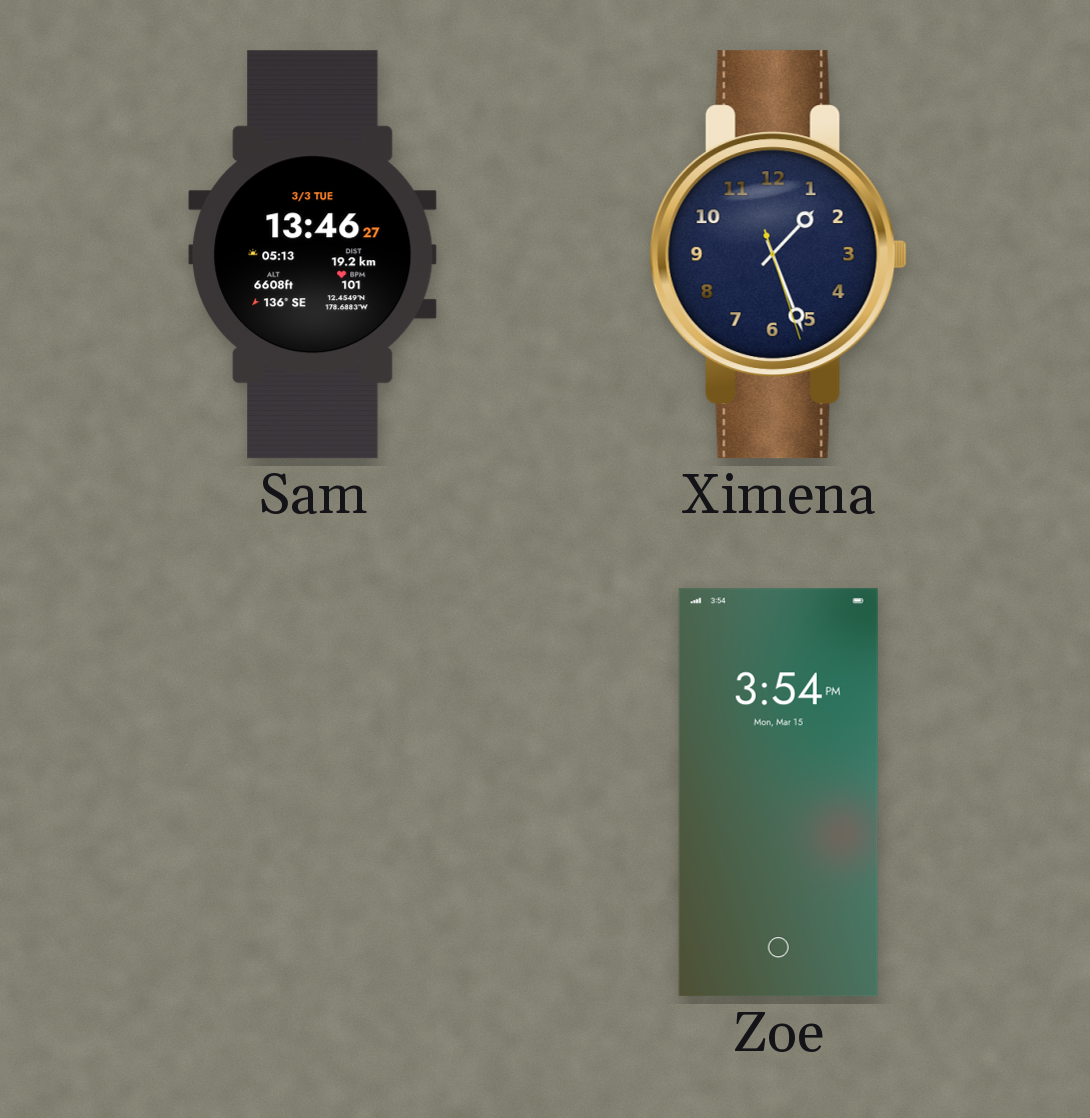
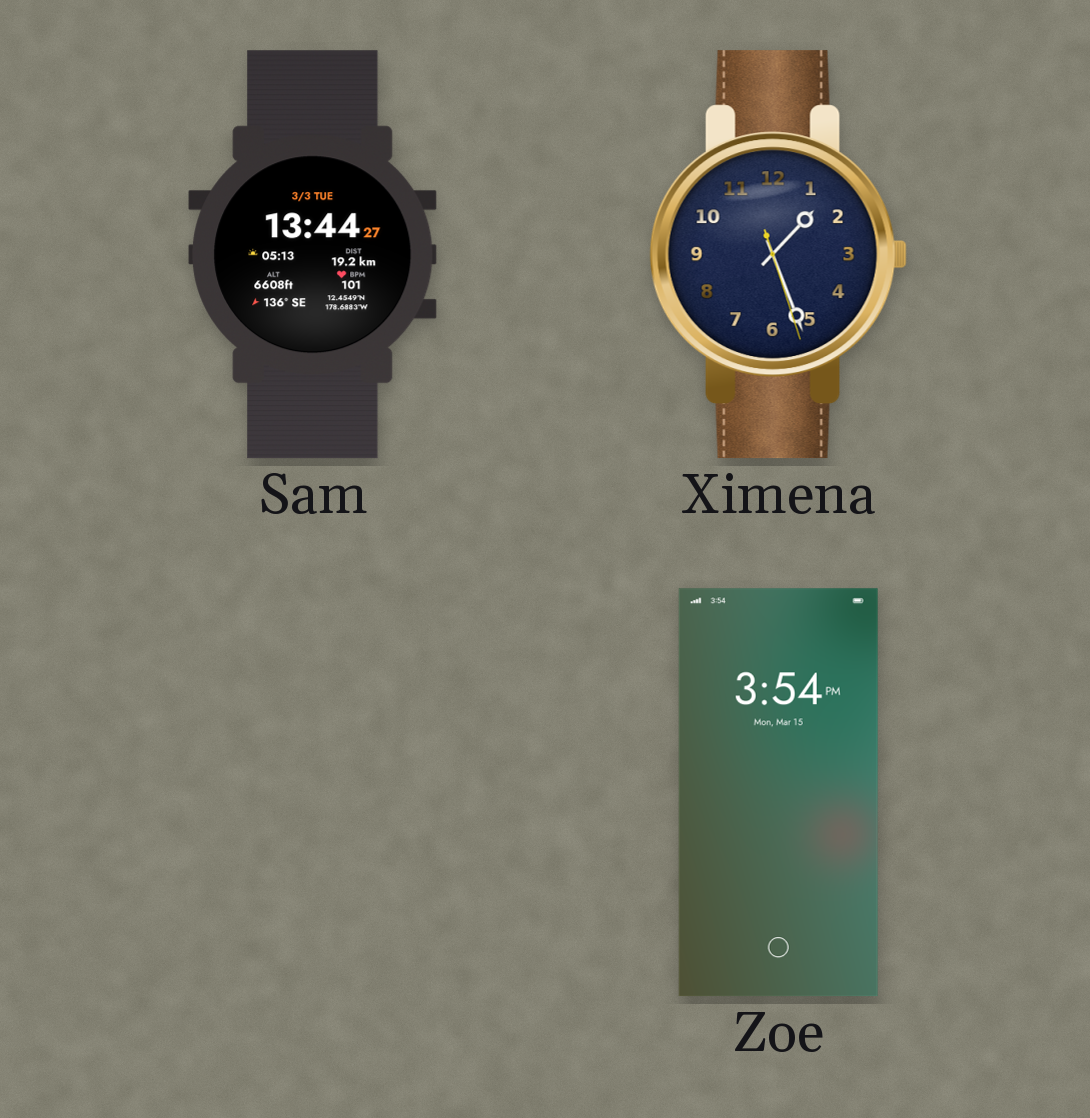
Sam: 13:46 -> 13:44 (313, 255)
